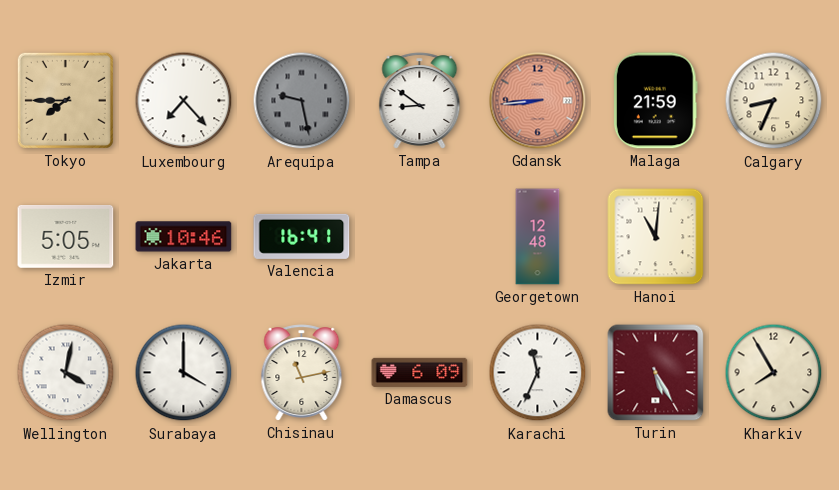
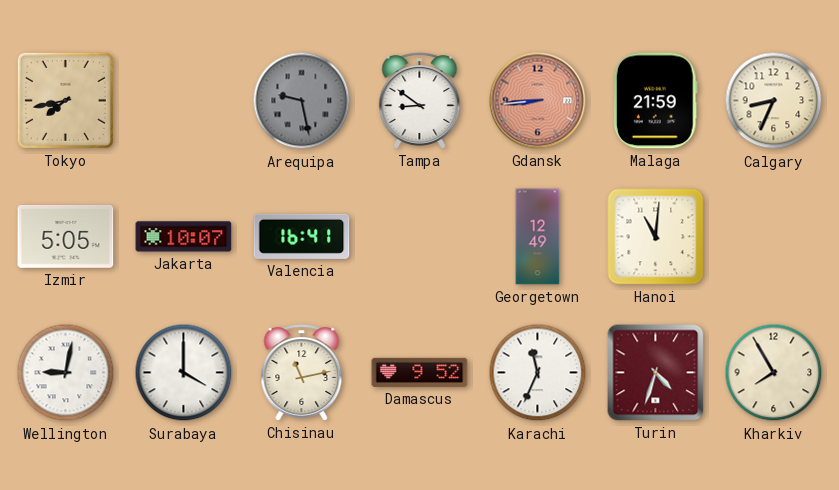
Tokyo: 7:45 -> 7:43 (65, 100)
Luxembourg: 7:23 -> none (184, 101)
Jakarta: 10:46 -> 10:07 (184, 237)
Georgetown: 12:48 -> 12:49 (538, 237)
Wellington: 4:02 -> 9:02 (66, 373)
Damascus: 6:09 -> 9:52 (420, 372)
Turin: 5:25 -> 4:33 (656, 373)
